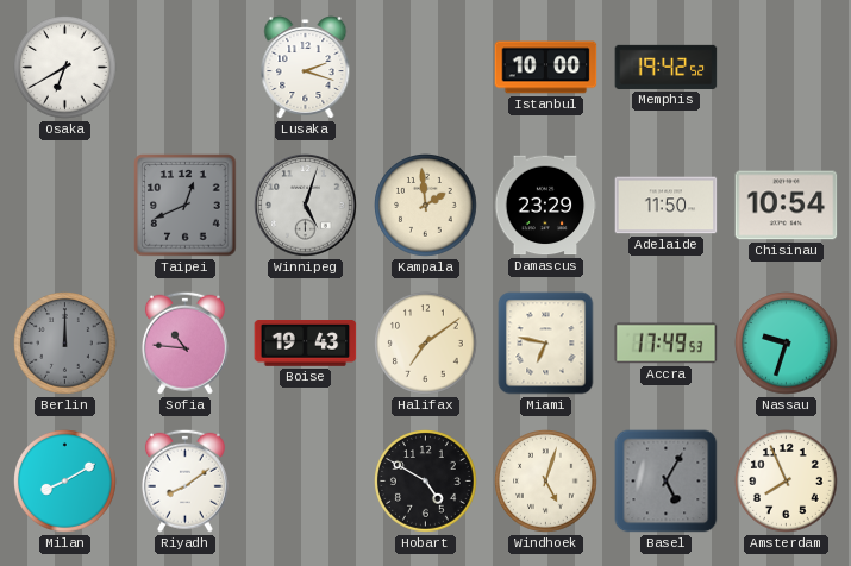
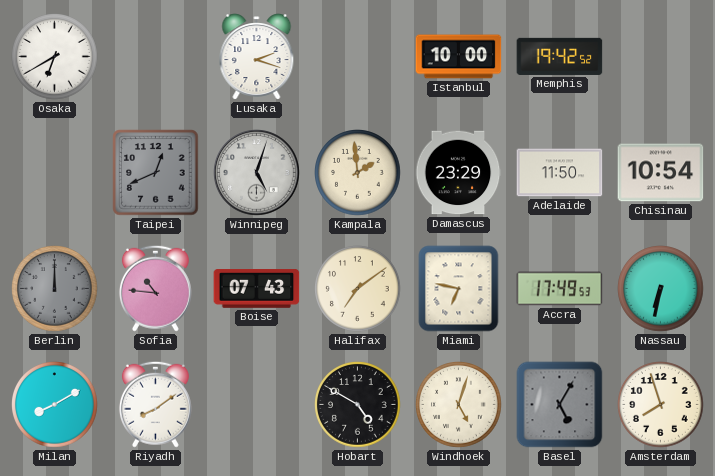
Boise: 19:43 -> 07:43 (257, 289)
Nassau: 9:33 -> 6:32 (661, 289)
Amsterdam: 7:56 -> 7:57 (661, 405)
